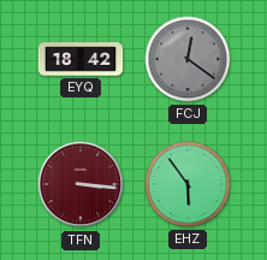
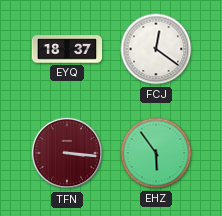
EYQ: 18:42 -> 18:37 (67, 49)
FCJ dial: grey -> white (156, 49)
